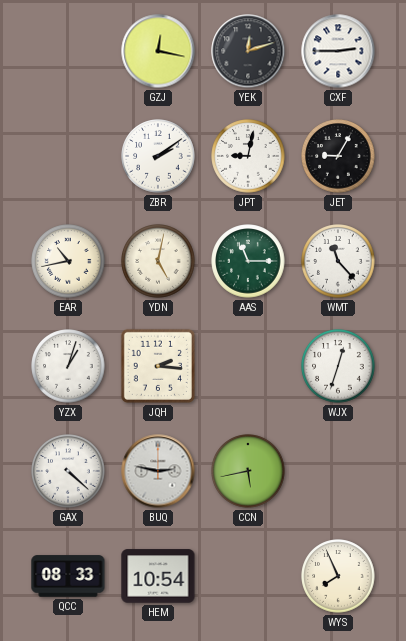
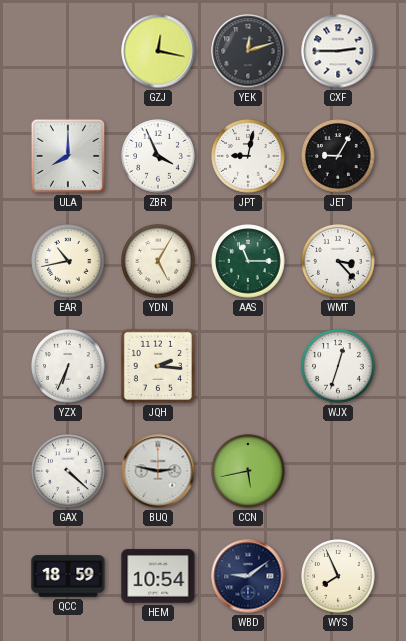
ULA: none -> 8:00 (68, 156)
ZBR: 2:09 -> 3:56 (158, 156)
YDN: 5:02 -> 5:05 (158, 261)
WMT: 11:23 -> 3:23 (338, 261)
YZX: 1:03 -> 6:34 (68, 366)
QCC: 08:33 -> 18:59 (68, 576)
WBD: none -> 9:09 (248, 576)
